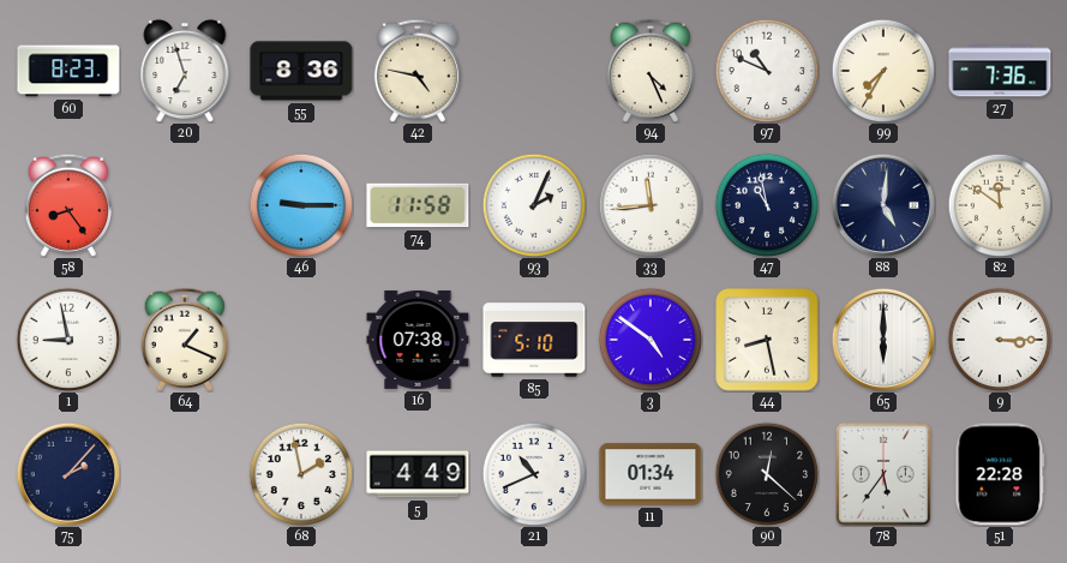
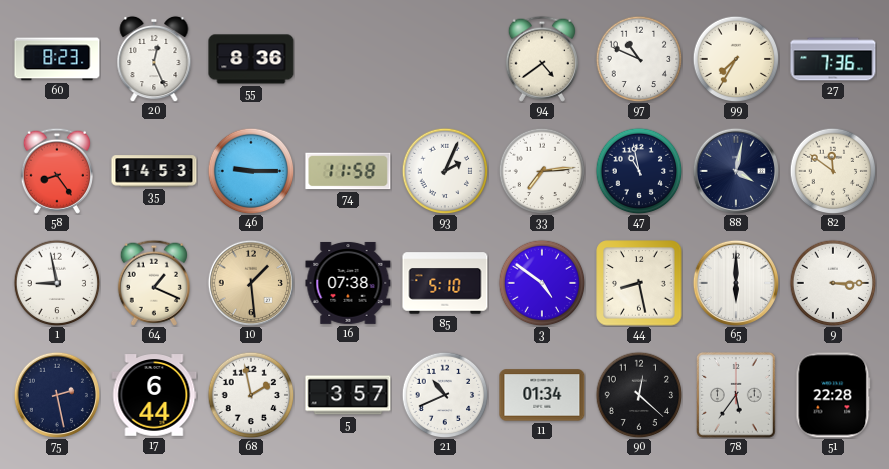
20: 6:57 -> 12:26 (154, 59)
42: 4:47 -> none (418, 71)
94: 4:26 -> 4:39 (542, 59)
35: none -> 14:53 (154, 171)
33: 11:44 -> 7:14 (542, 171)
88: 5:01 -> 4:02 (735, 170)
10: none -> 1:29 (250, 282)
75: 2:07 -> 2:28 (56, 394)
17: none -> 6:44 (154, 395)
5: 4:49 -> 3:57 (348, 395)
